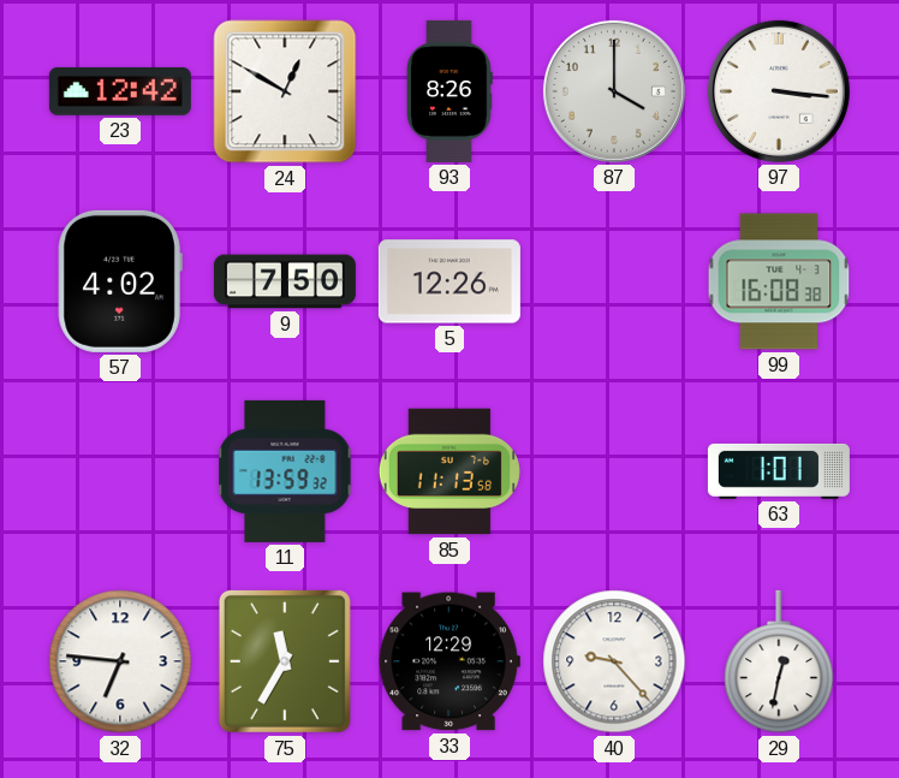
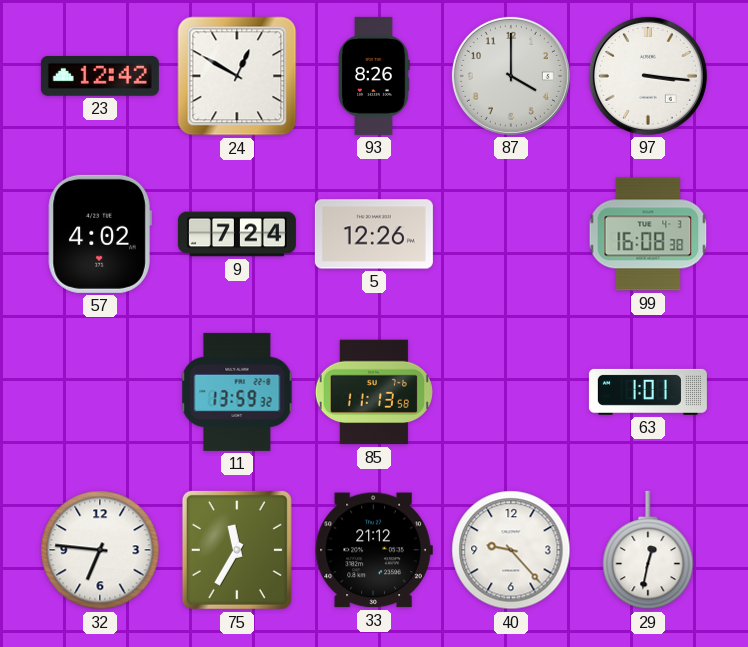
9: 7:50 -> 7:24 (237, 234)
33: 12:29 -> 21:12 (374, 550)
